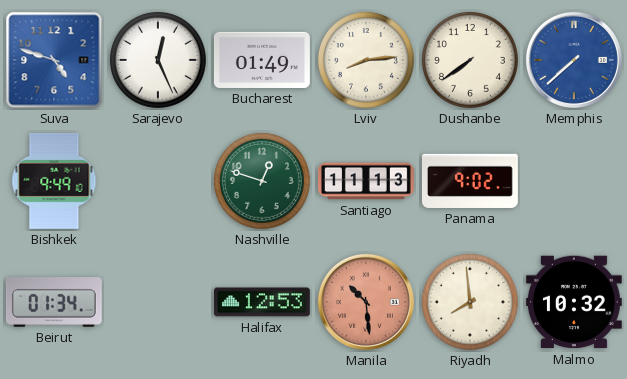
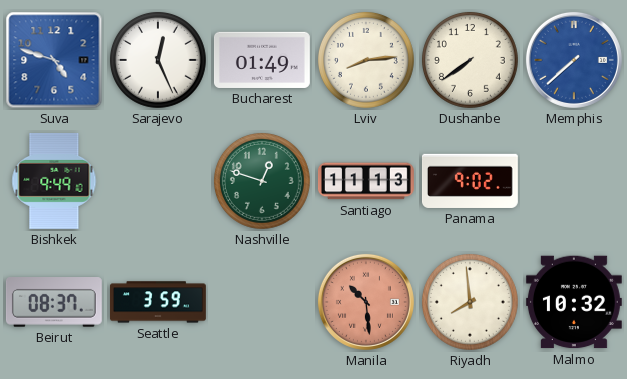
Beirut: 01:34 -> 08:37 (54, 303)
Seattle: none -> 3:59 (158, 302)
Halifax: 12:53 -> none (262, 302)
